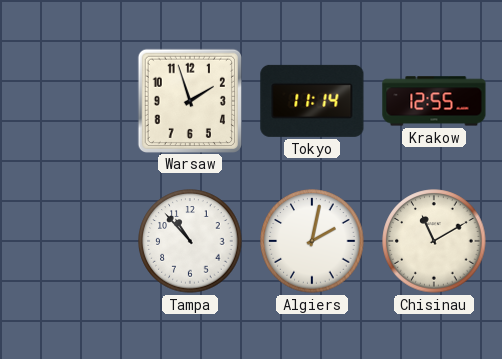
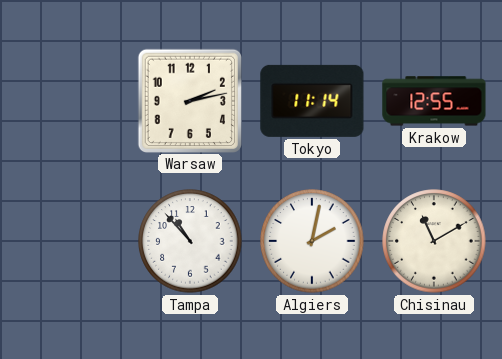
Warsaw: 1:57 -> 2:13 (189, 100)
